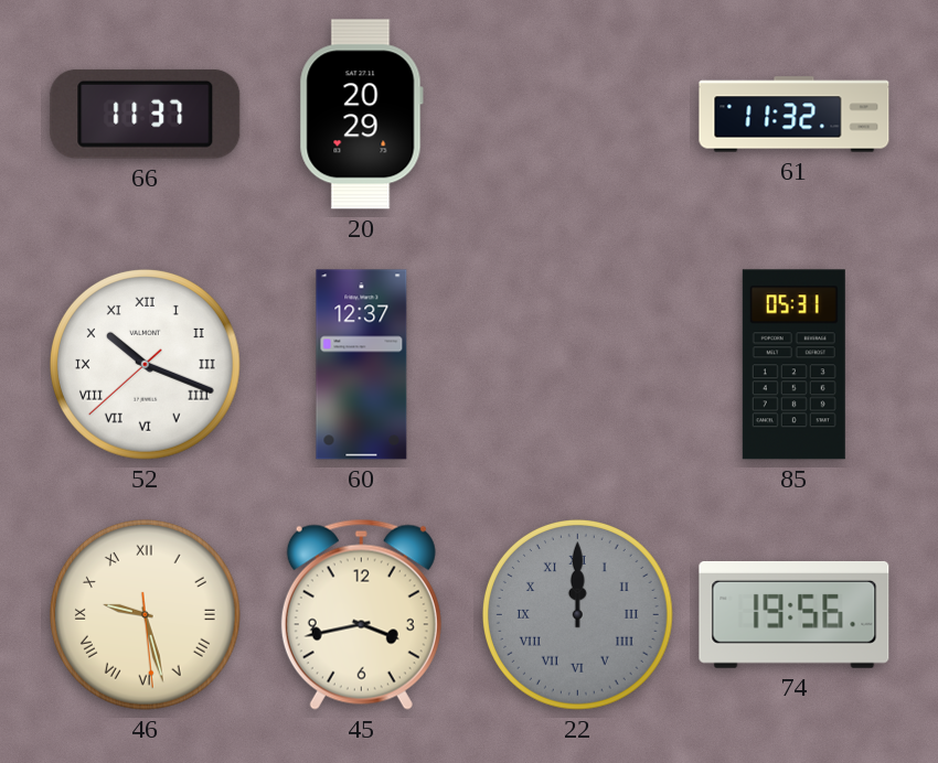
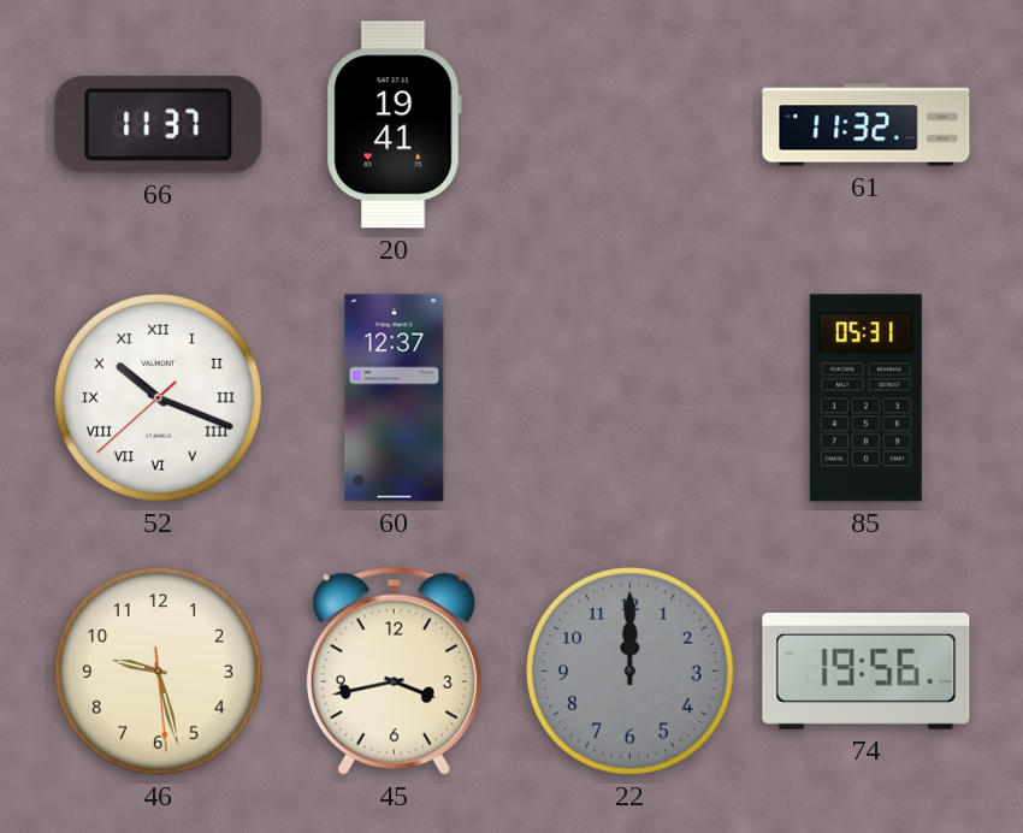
20: 20:29 -> 19:41 (394, 125)
46 numerals: Roman -> Arabic (159, 670)
22 numerals: Roman -> Arabic (631, 670)
